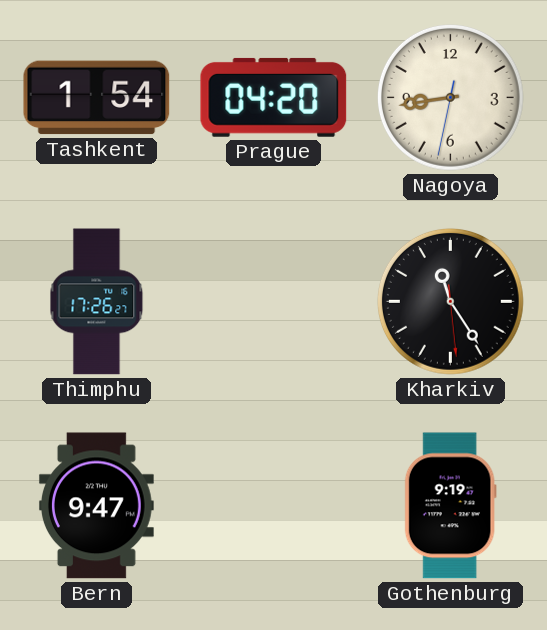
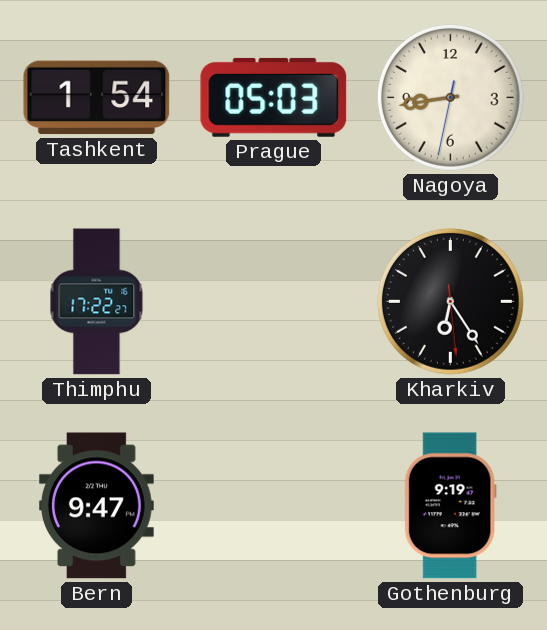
Prague: 04:20 -> 05:03 (274, 97)
Thimphu: 17:26 -> 17:22 (97, 302)
Kharkiv: 11:24 -> 6:24 (450, 301)
